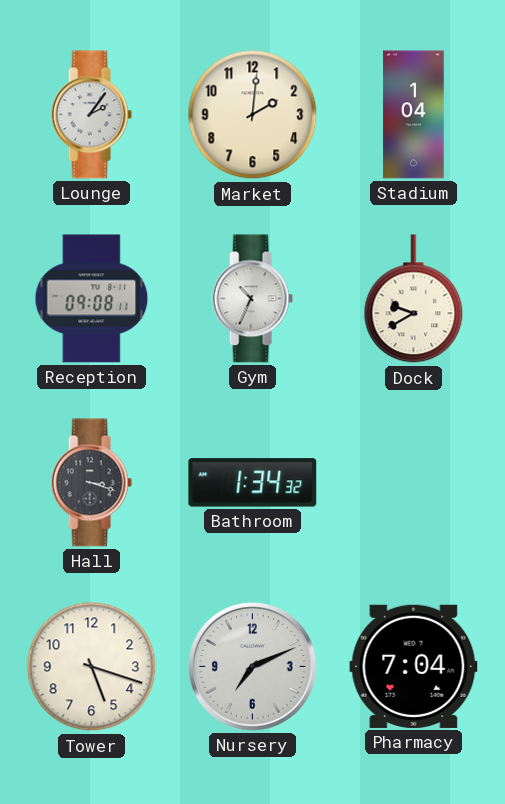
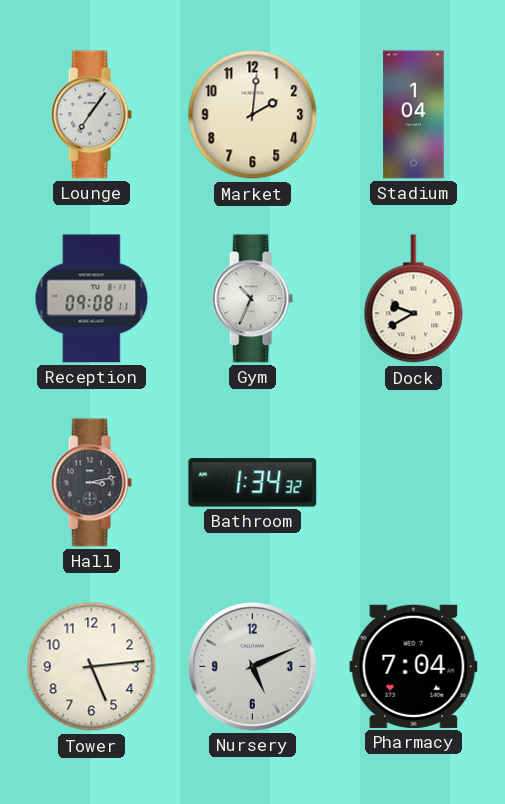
Lounge: 2:06 -> 7:06 (91, 115)
Hall: 3:18 -> 3:13 (91, 483)
Tower: 5:18 -> 5:14 (92, 667)
Nursery: 7:11 -> 5:11 (253, 667)
